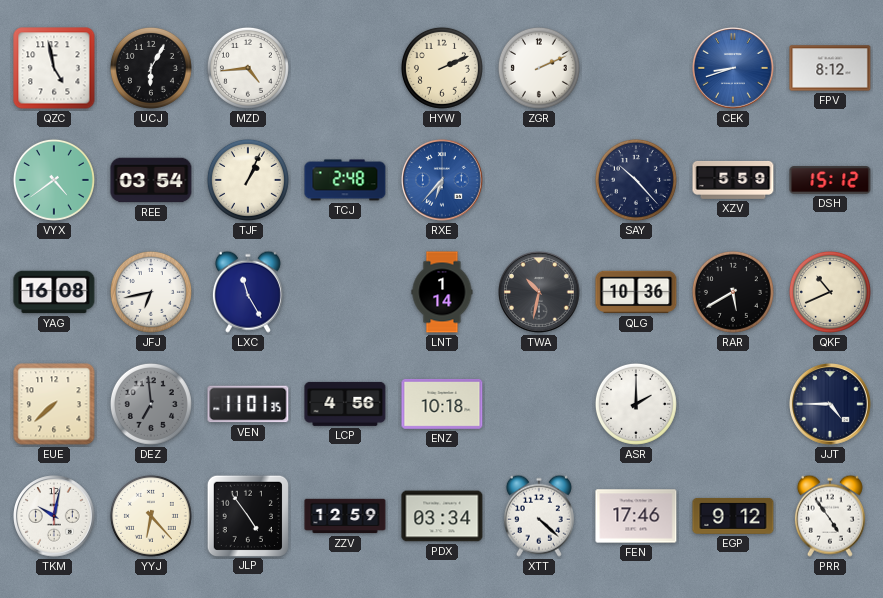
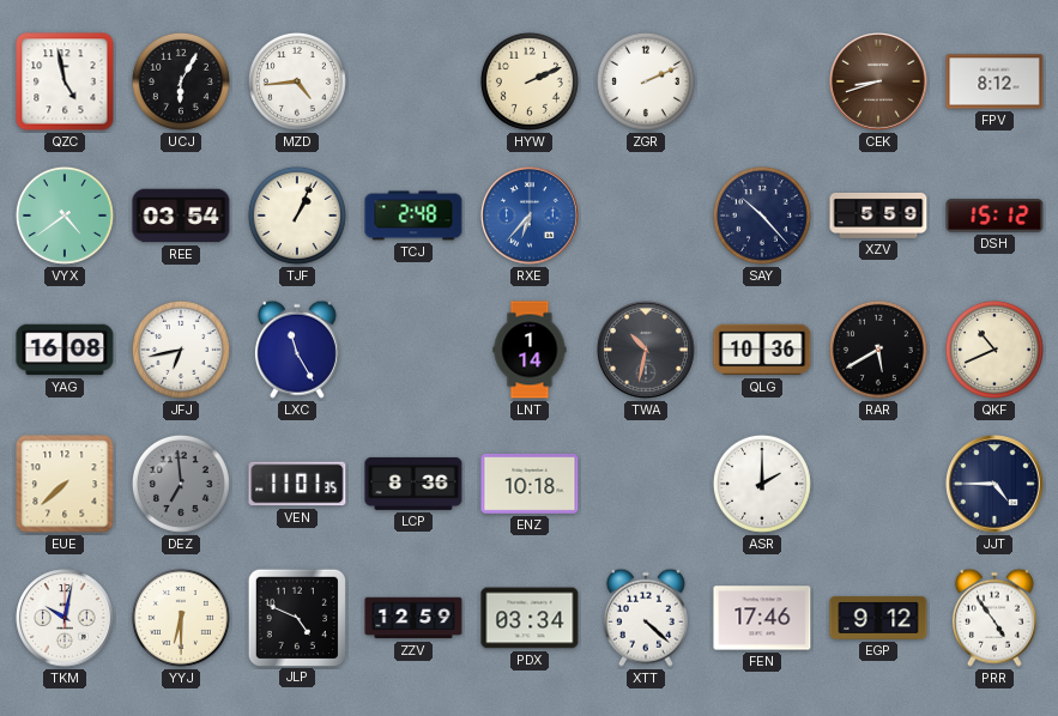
CEK dial: blue -> brown (878, 81)
LCP: 4:56 -> 8:36 (413, 484)
YYJ: 6:23 -> 6:30 (181, 618)
JLP: 4:54 -> 4:49 (296, 617)
